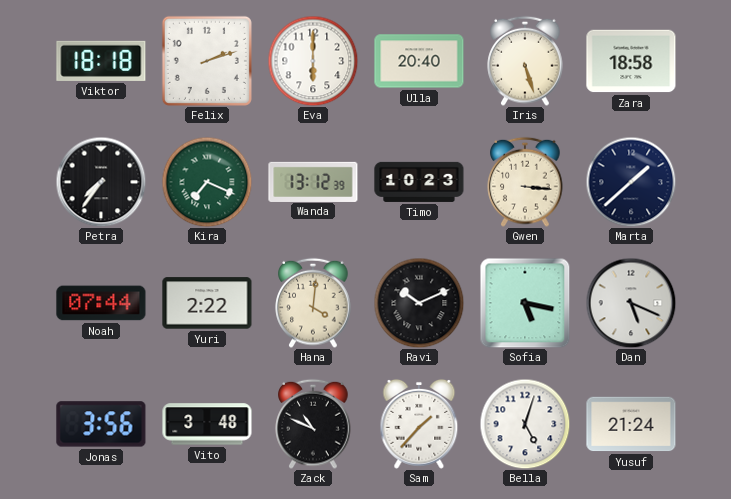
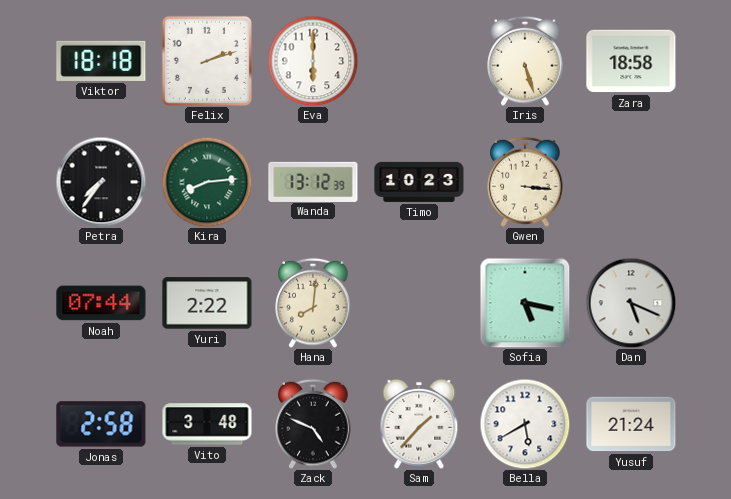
Ulla: 20:40 -> none (419, 61)
Kira: 7:19 -> 8:14 (207, 182)
Marta: 1:38 -> none (631, 182)
Hana: 4:01 -> 8:01 (313, 303)
Ravi: 10:11 -> none (419, 303)
Jonas: 3:56 -> 2:58 (101, 424)
Zack: 10:49 -> 4:49 (313, 424)
Bella: 5:03 -> 5:40 (525, 424)
